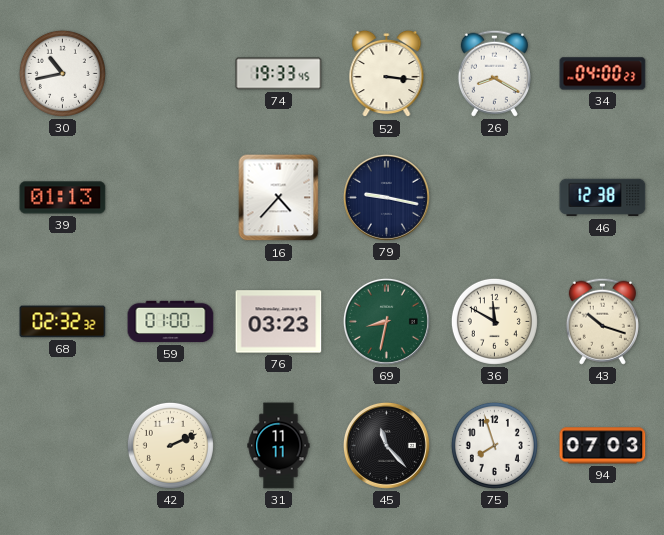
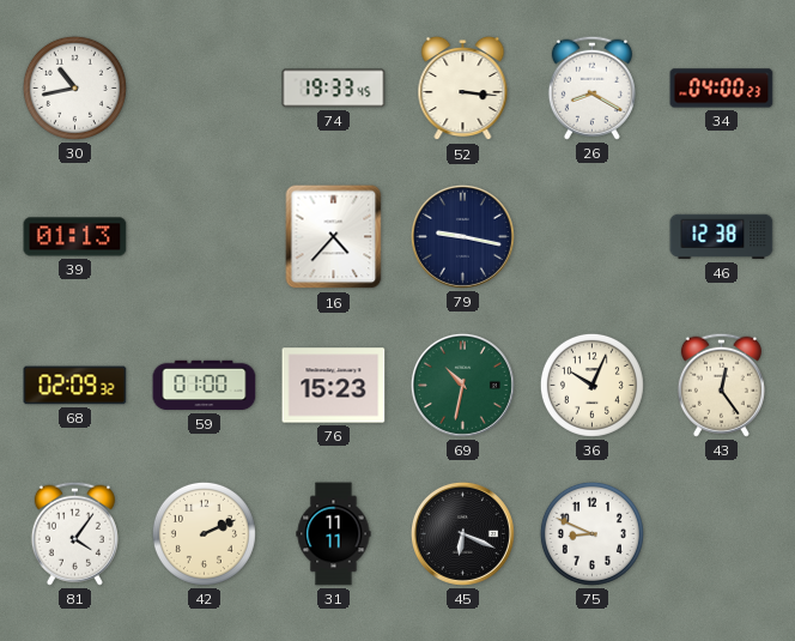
68: 02:32 -> 02:09 (75, 386)
76: 03:23 -> 15:23 (334, 386)
69: 8:32 -> 10:32 (462, 385)
36: 11:50 -> 10:04 (591, 385)
43: 10:18 -> 12:24 (721, 385)
81: none -> 4:06 (74, 533)
45: 11:23 -> 6:19 (462, 533)
75: 7:57 -> 8:49 (591, 533)
94: 07:03 -> none (603, 446)
